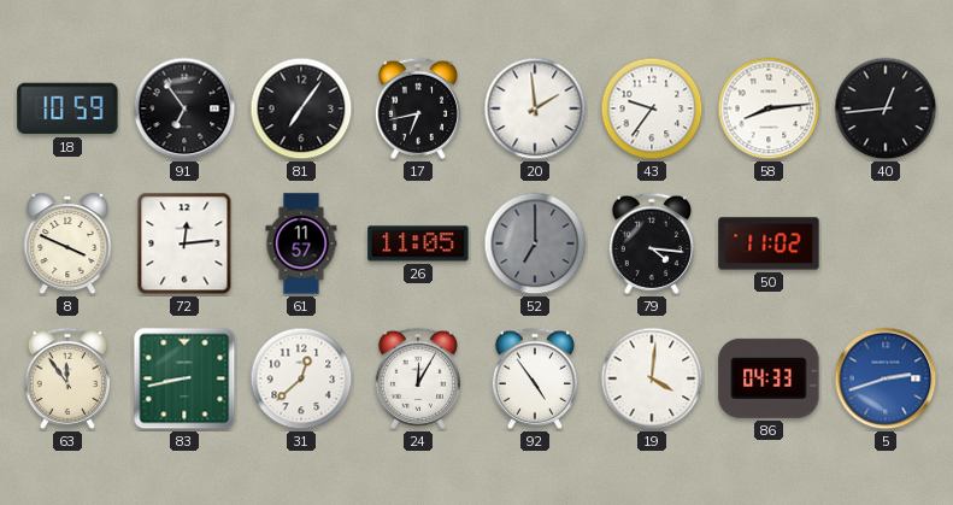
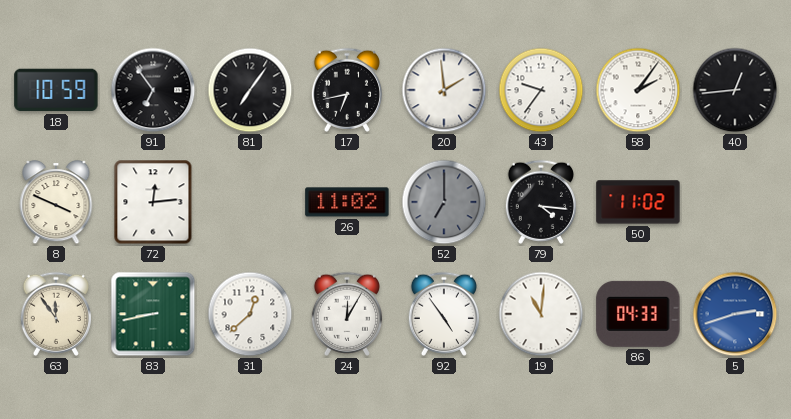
58: 8:14 -> 2:06 (638, 90)
61: 11:57 -> none (301, 243)
26: 11:05 -> 11:02 (347, 202)
19: 4:01 -> 11:01 (541, 314)
